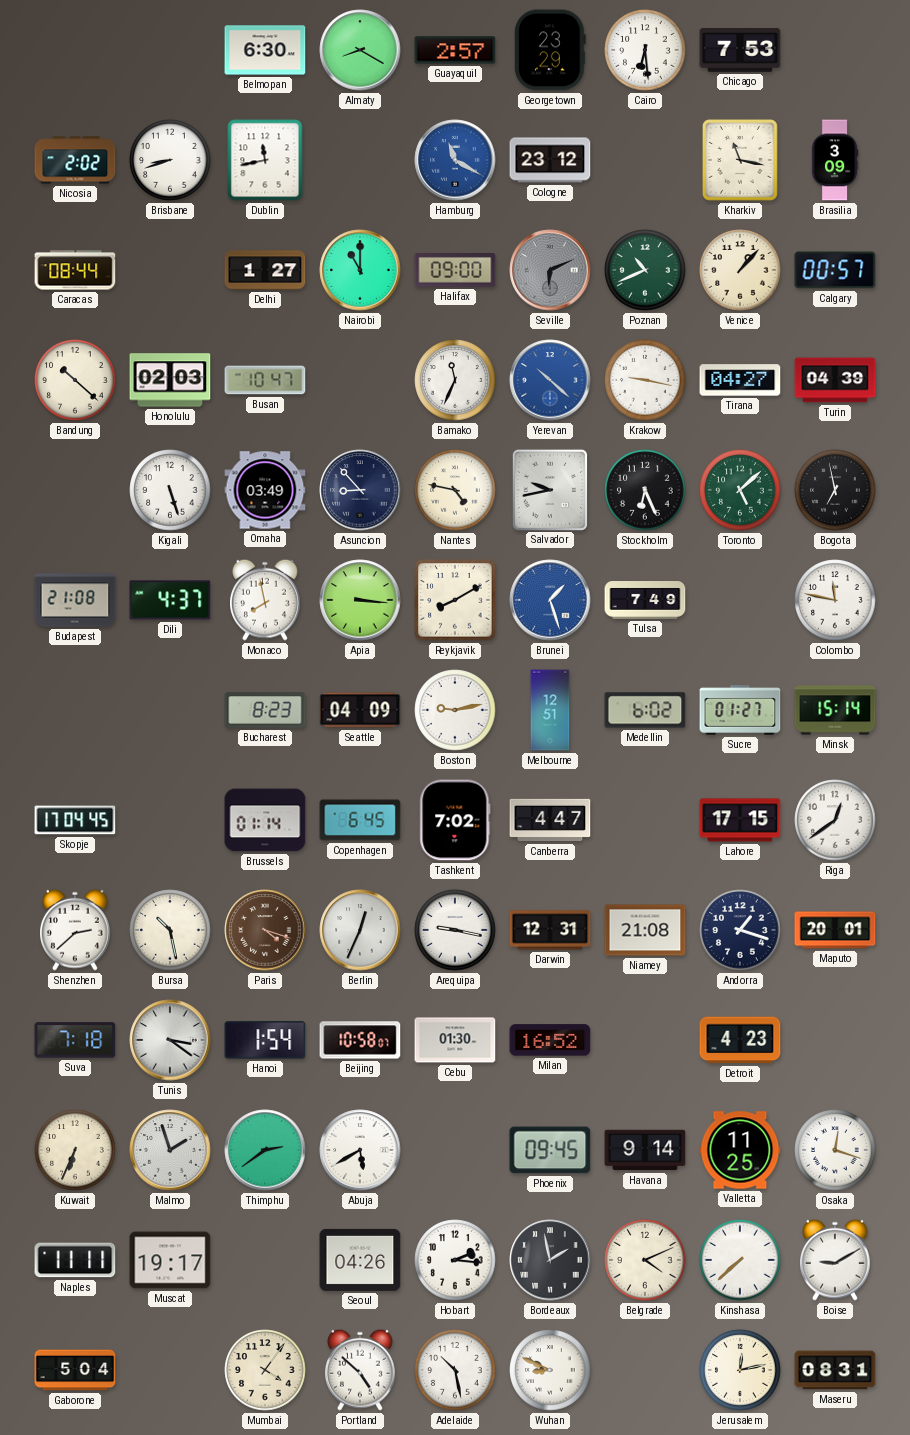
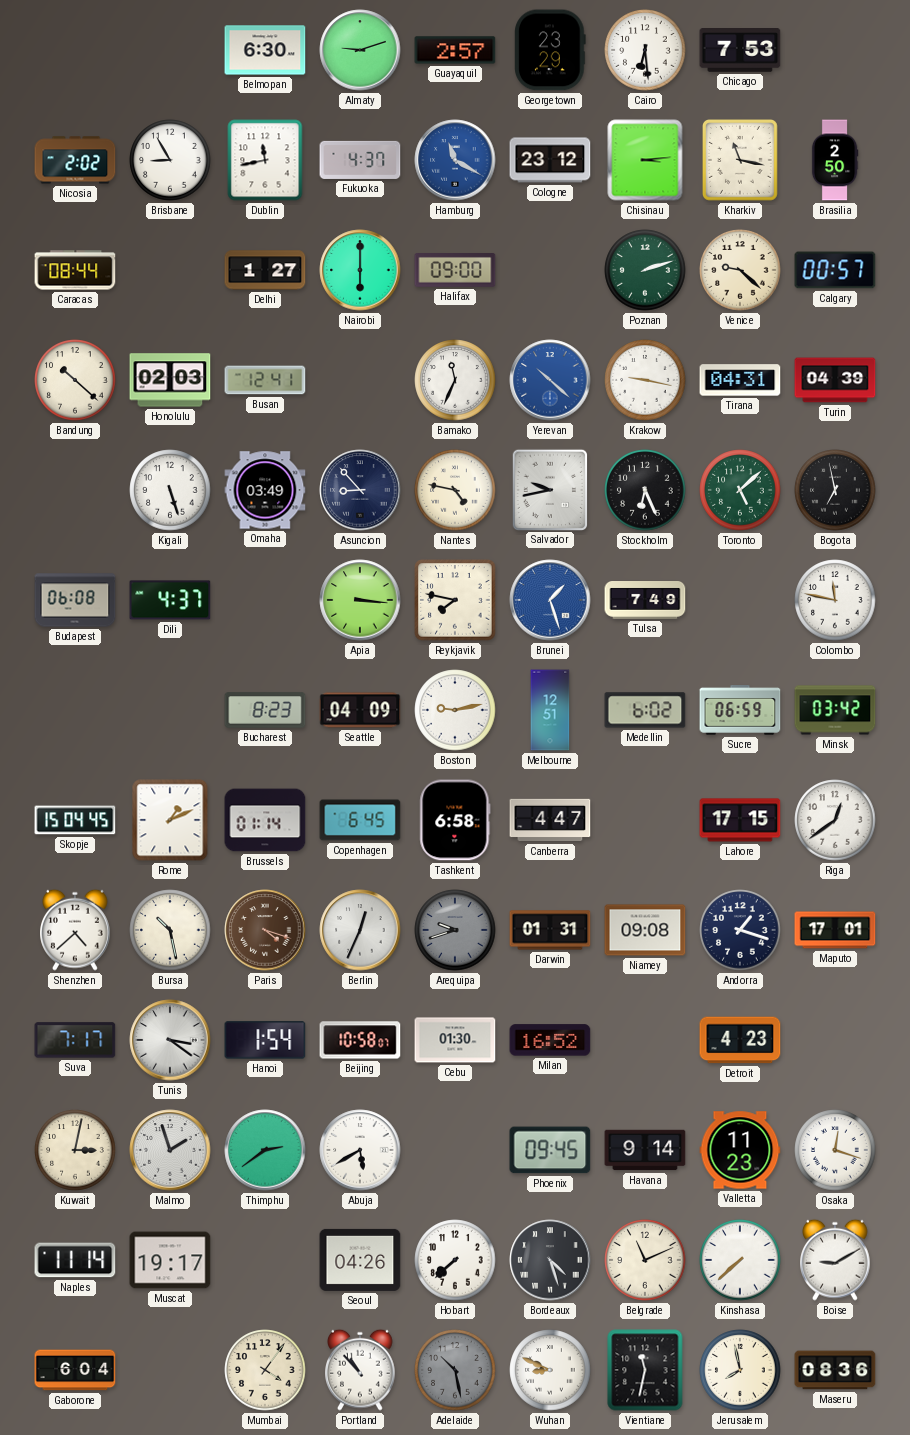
Almaty: 8:20 -> 9:12 (360, 50)
Brisbane: 8:42 -> 8:55 (170, 160)
Fukuoka: none -> 4:37 (360, 160)
Chisinau: none -> 3:14 (645, 160)
Brasilia: 3:09 -> 2:50 (835, 160)
Nairobi: 11:00 -> 6:00 (360, 270)
Seville: 6:11 -> none (550, 270)
Poznan: 10:41 -> 2:12 (645, 270)
Venice: 1:07 -> 9:22 (740, 270)
Busan: 10:47 -> 12:41 (265, 380)
Tirana: 04:27 -> 04:31 (740, 380)
Budapest: 21:08 -> 06:08 (75, 600)
Monaco: 7:58 -> none (266, 600)
Reykjavik: 8:10 -> 7:47 (455, 600)
Sucre: 01:27 -> 06:59 (740, 711)
Minsk: 15:14 -> 03:42 (835, 710)
Skopje: 17:04 -> 15:04 (75, 820)
Rome: none -> 1:11 (170, 820)
Tashkent: 7:02 -> 6:58 (455, 820)
Shenzhen: 2:38 -> 4:38 (76, 930)
Arequipa: 9:17 -> 9:42 (455, 930)
Arequipa dial: white -> grey (455, 930)
Darwin: 12:31 -> 01:31 (550, 930)
Niamey: 21:08 -> 09:08 (645, 930)
Maputo: 20:01 -> 17:01 (835, 930)
Suva: 7:18 -> 7:17 (75, 1040)
Kuwait: 6:34 -> 3:02 (75, 1150)
Valletta: 11:25 -> 11:23 (740, 1150)
Naples: 11:11 -> 11:14 (75, 1260)
Hobart: 2:16 -> 7:38 (455, 1260)
Bordeaux: 1:58 -> 4:27 (550, 1260)
Belgrade: 4:11 -> 11:11 (645, 1260)
Gaborone: 5:04 -> 6:04 (75, 1370)
Portland: 4:52 -> 10:53 (361, 1370)
Adelaide dial: white -> grey (455, 1370)
Vientiane: none -> 11:32 (645, 1370)
Jerusalem: 12:13 -> 7:58 (740, 1370)
Maseru: 08:31 -> 08:36 (835, 1370)
